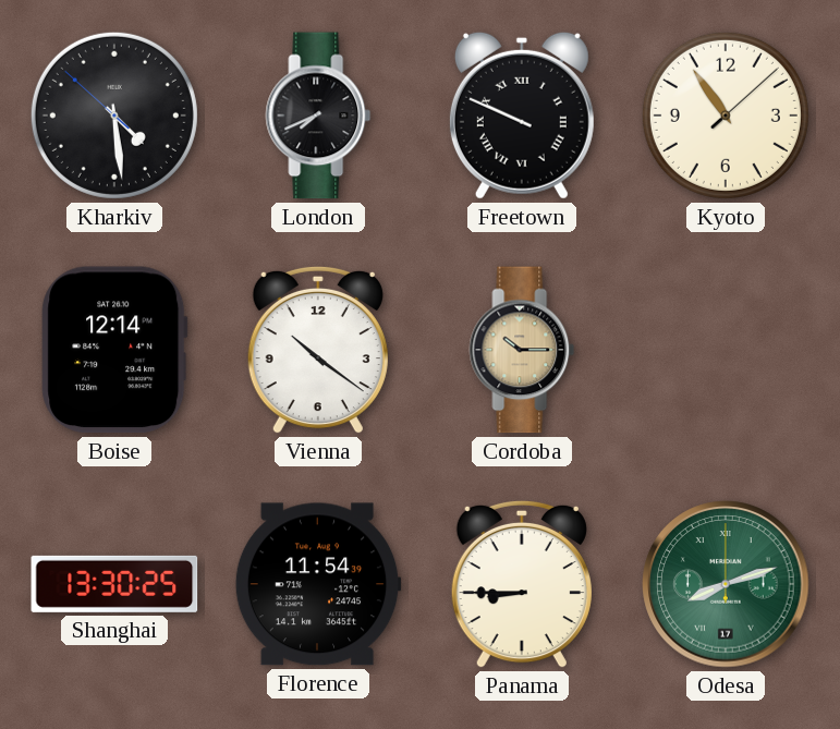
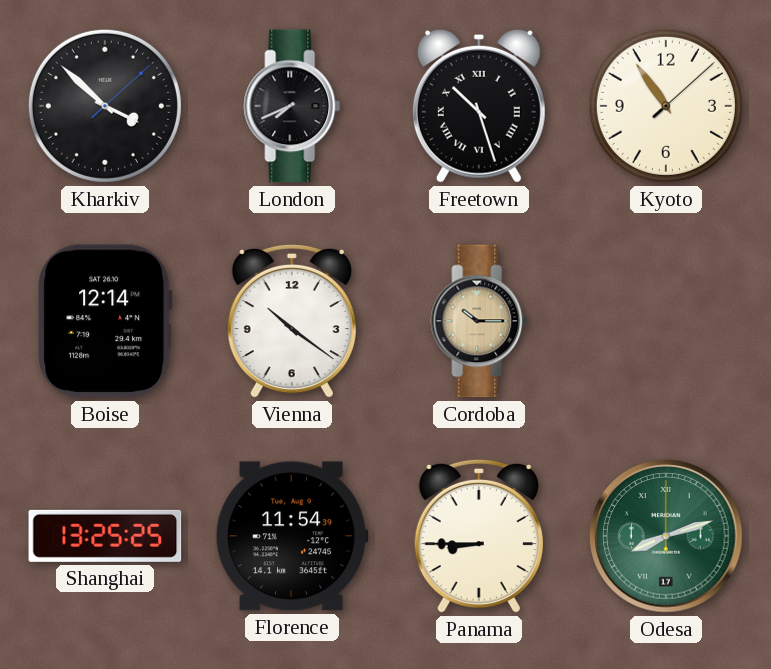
Kharkiv: 4:28 -> 3:52 (105, 106)
Freetown: 9:49 -> 10:27 (479, 106)
Shanghai: 13:30 -> 13:25 (105, 536)
